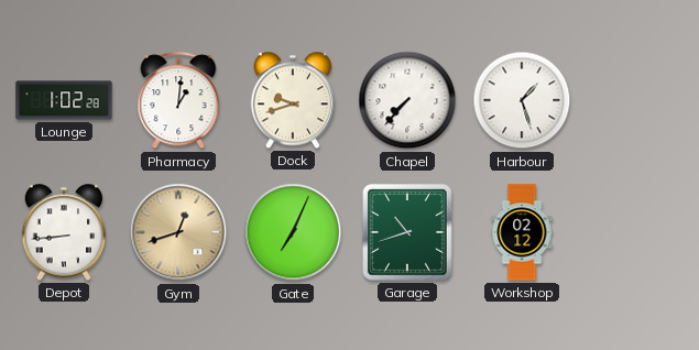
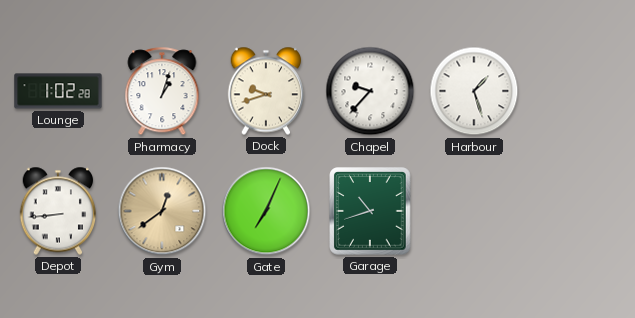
Pharmacy: 1:01 -> 1:03 (162, 92)
Chapel: 7:37 -> 9:37 (370, 91)
Gym: 12:42 -> 12:39 (162, 211)
Workshop: 02:12 -> none (522, 232)
